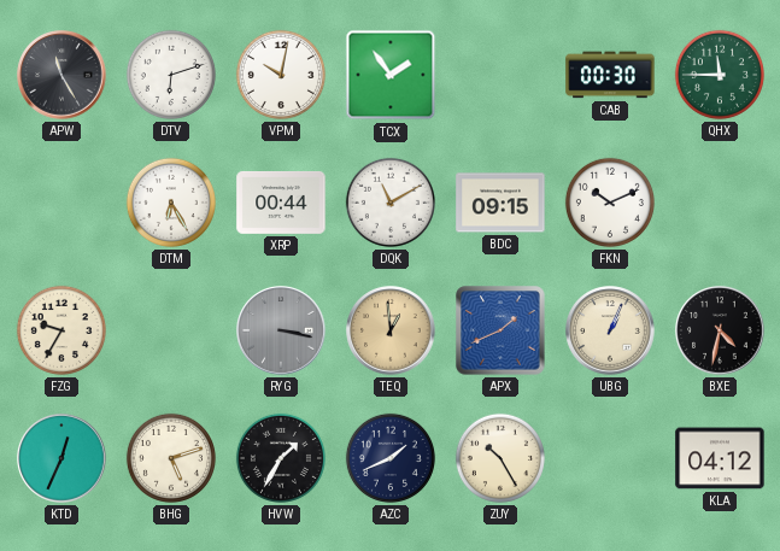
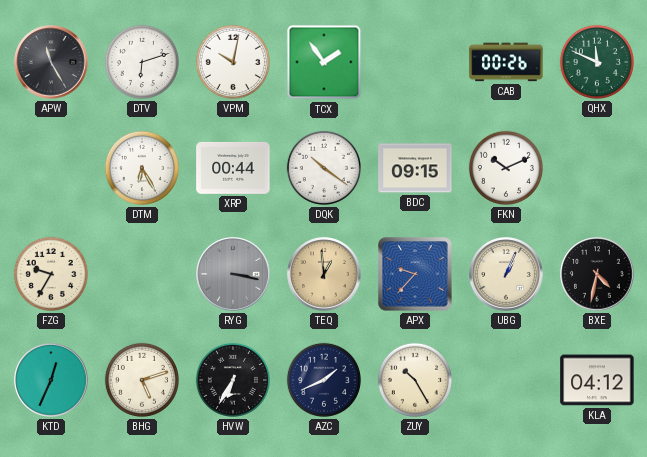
CAB: 00:30 -> 00:26 (506, 62)
QHX: 11:45 -> 11:49 (597, 62)
DQK: 11:10 -> 10:21 (324, 168)
APX: 1:41 -> 9:37 (415, 274)
HVW: 1:35 -> 6:35 (233, 380)
